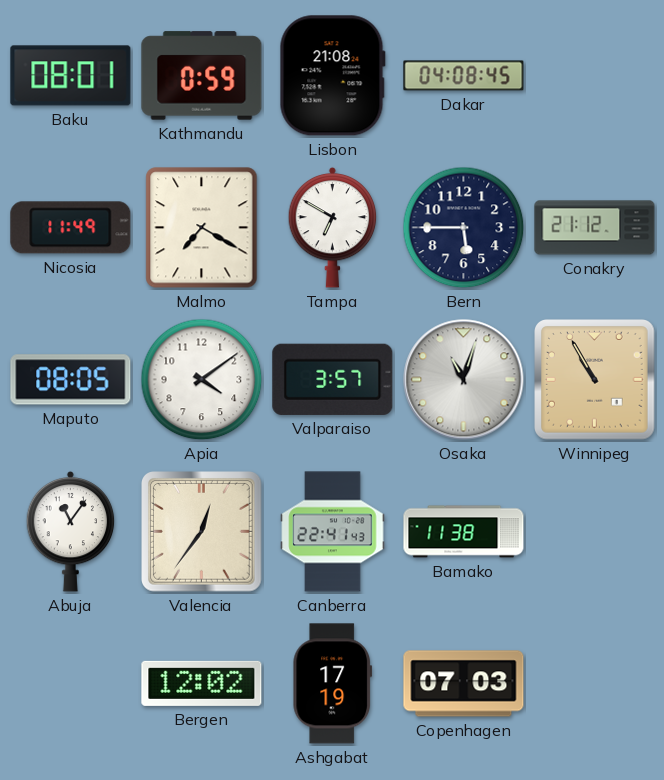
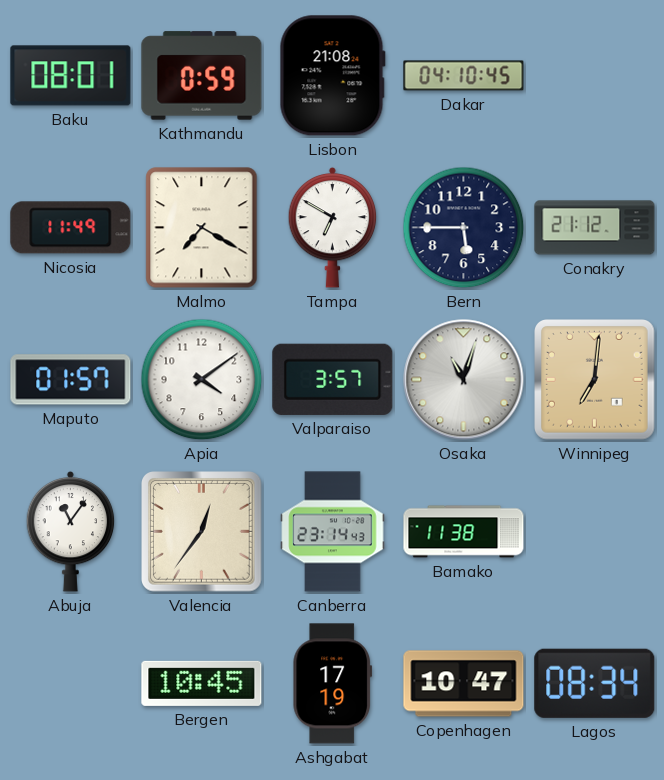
Dakar: 04:08 -> 04:10 (464, 76)
Maputo: 08:05 -> 01:57 (71, 380)
Winnipeg: 10:55 -> 7:01 (595, 380)
Canberra: 22:41 -> 23:14 (333, 532)
Bergen: 12:02 -> 10:45 (202, 683)
Copenhagen: 07:03 -> 10:47 (464, 684)
Lagos: none -> 08:34 (595, 683)
